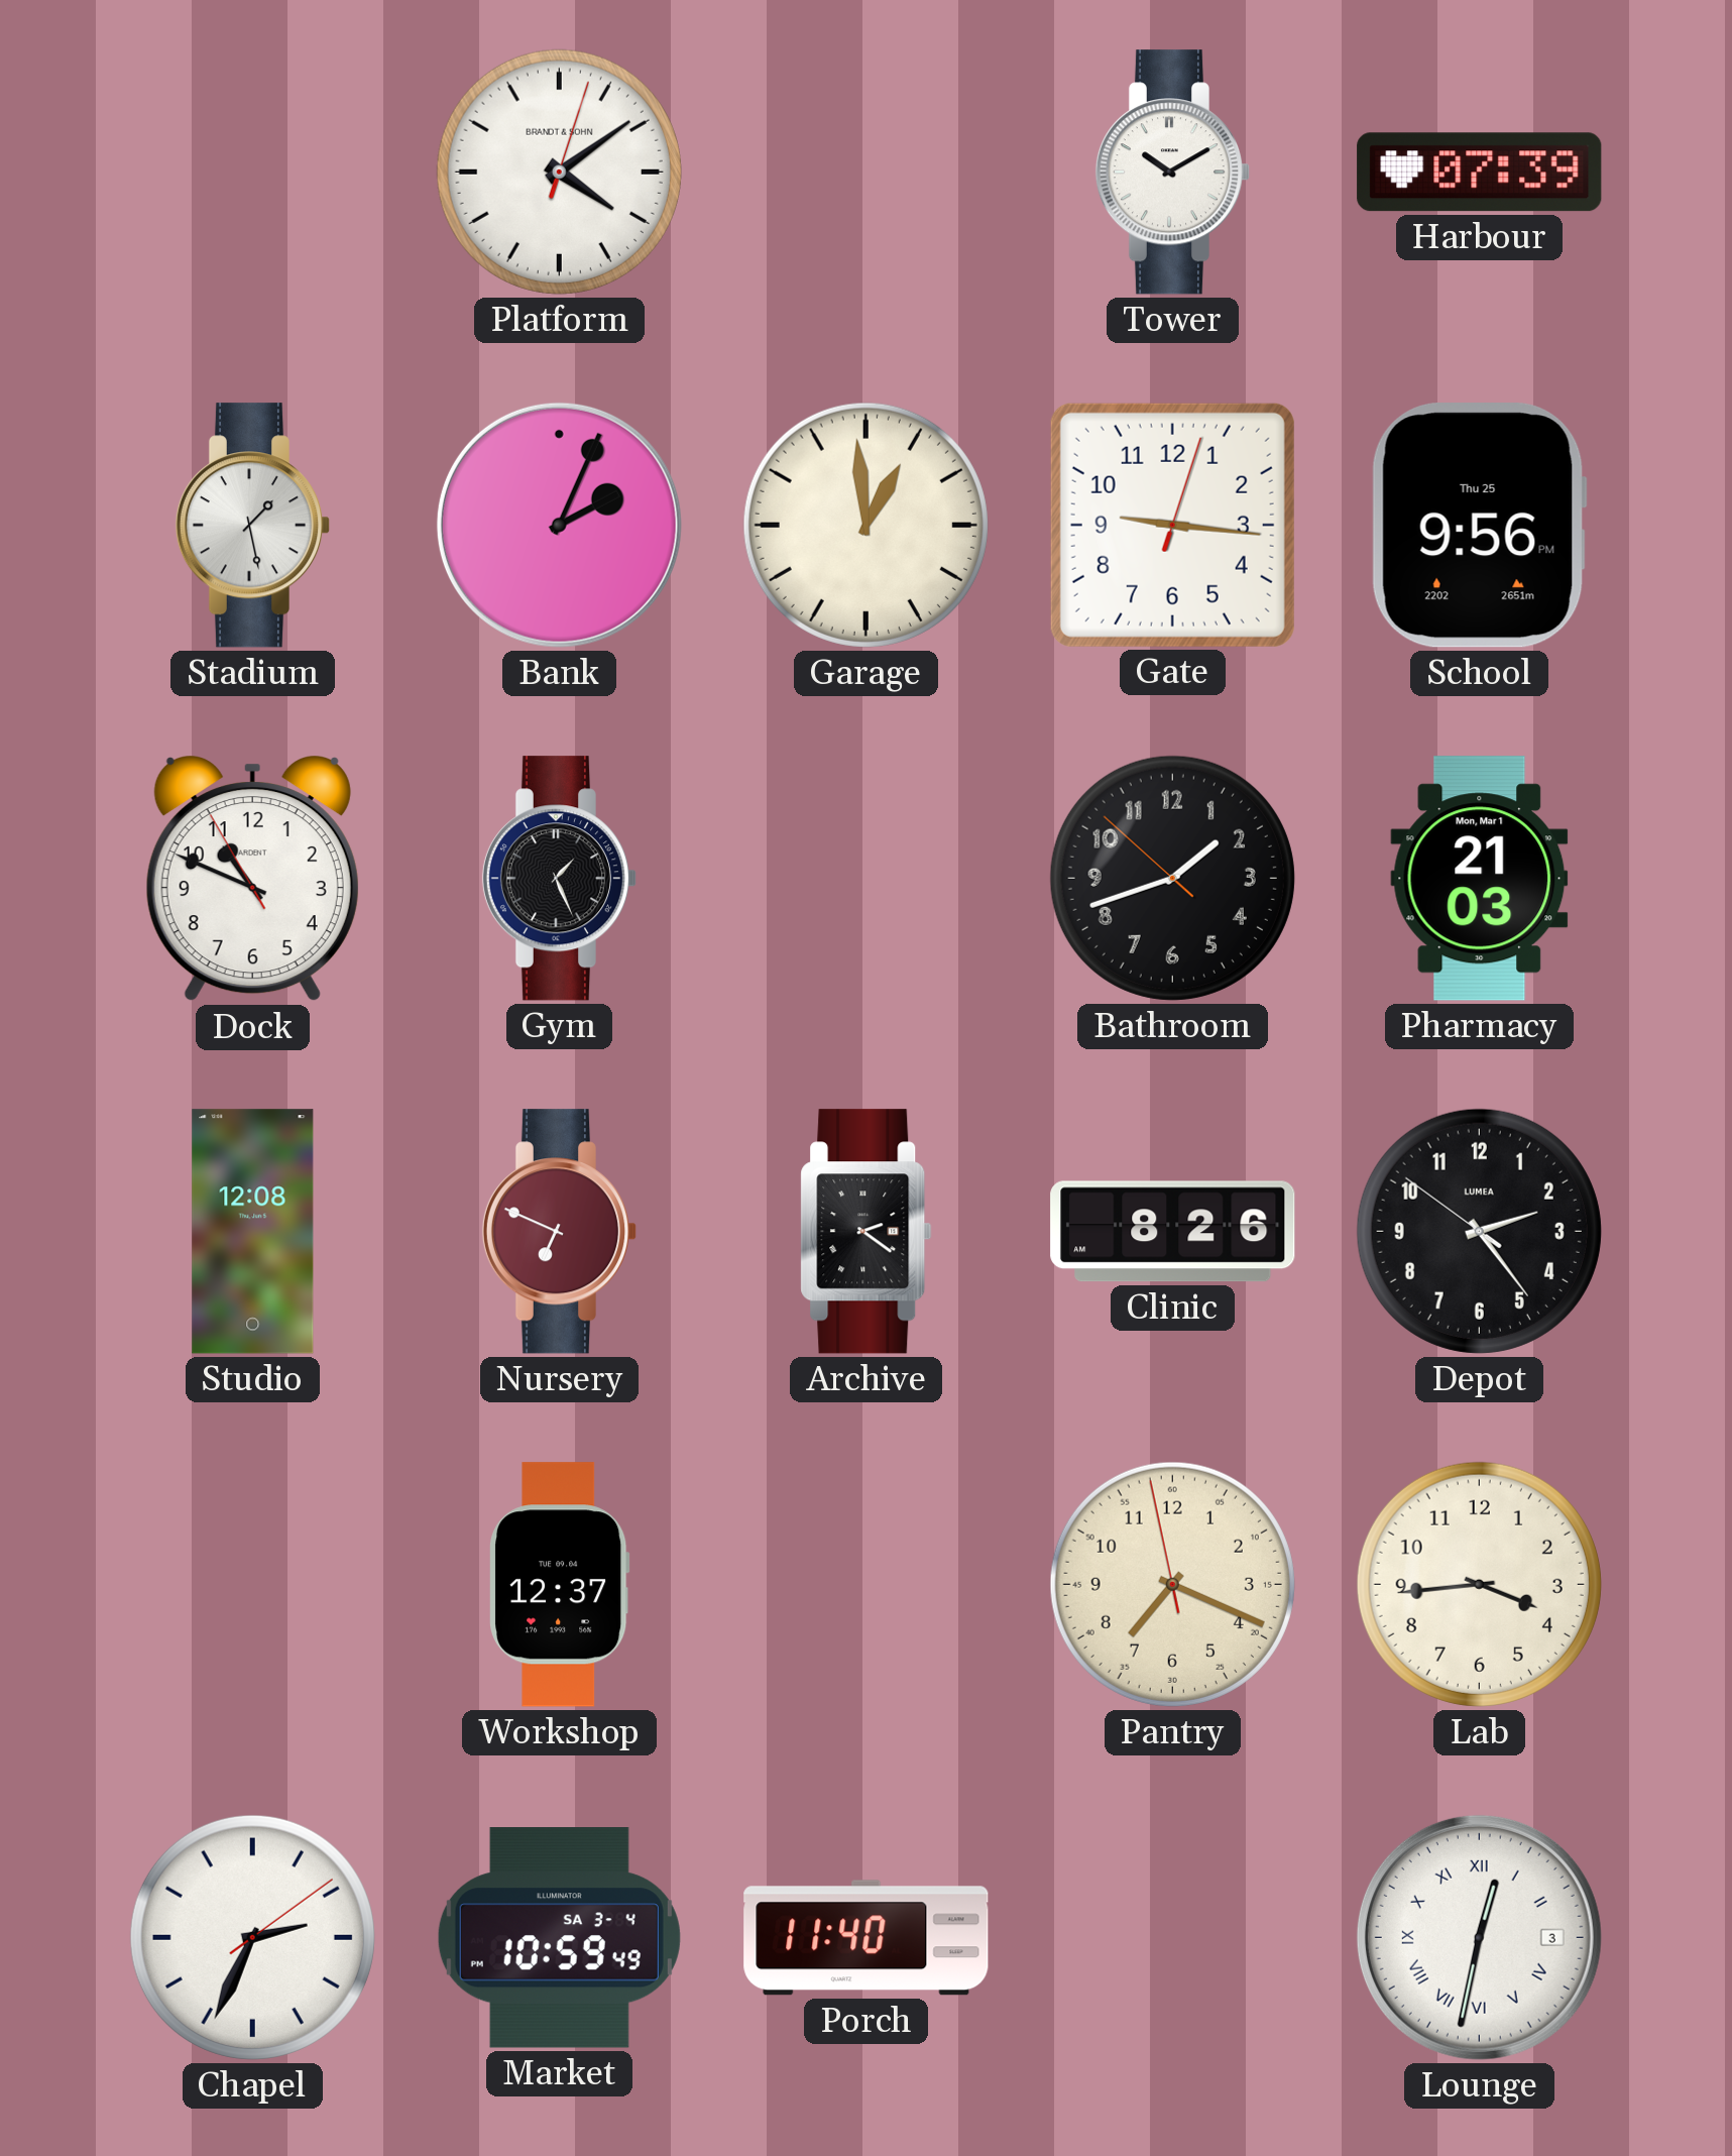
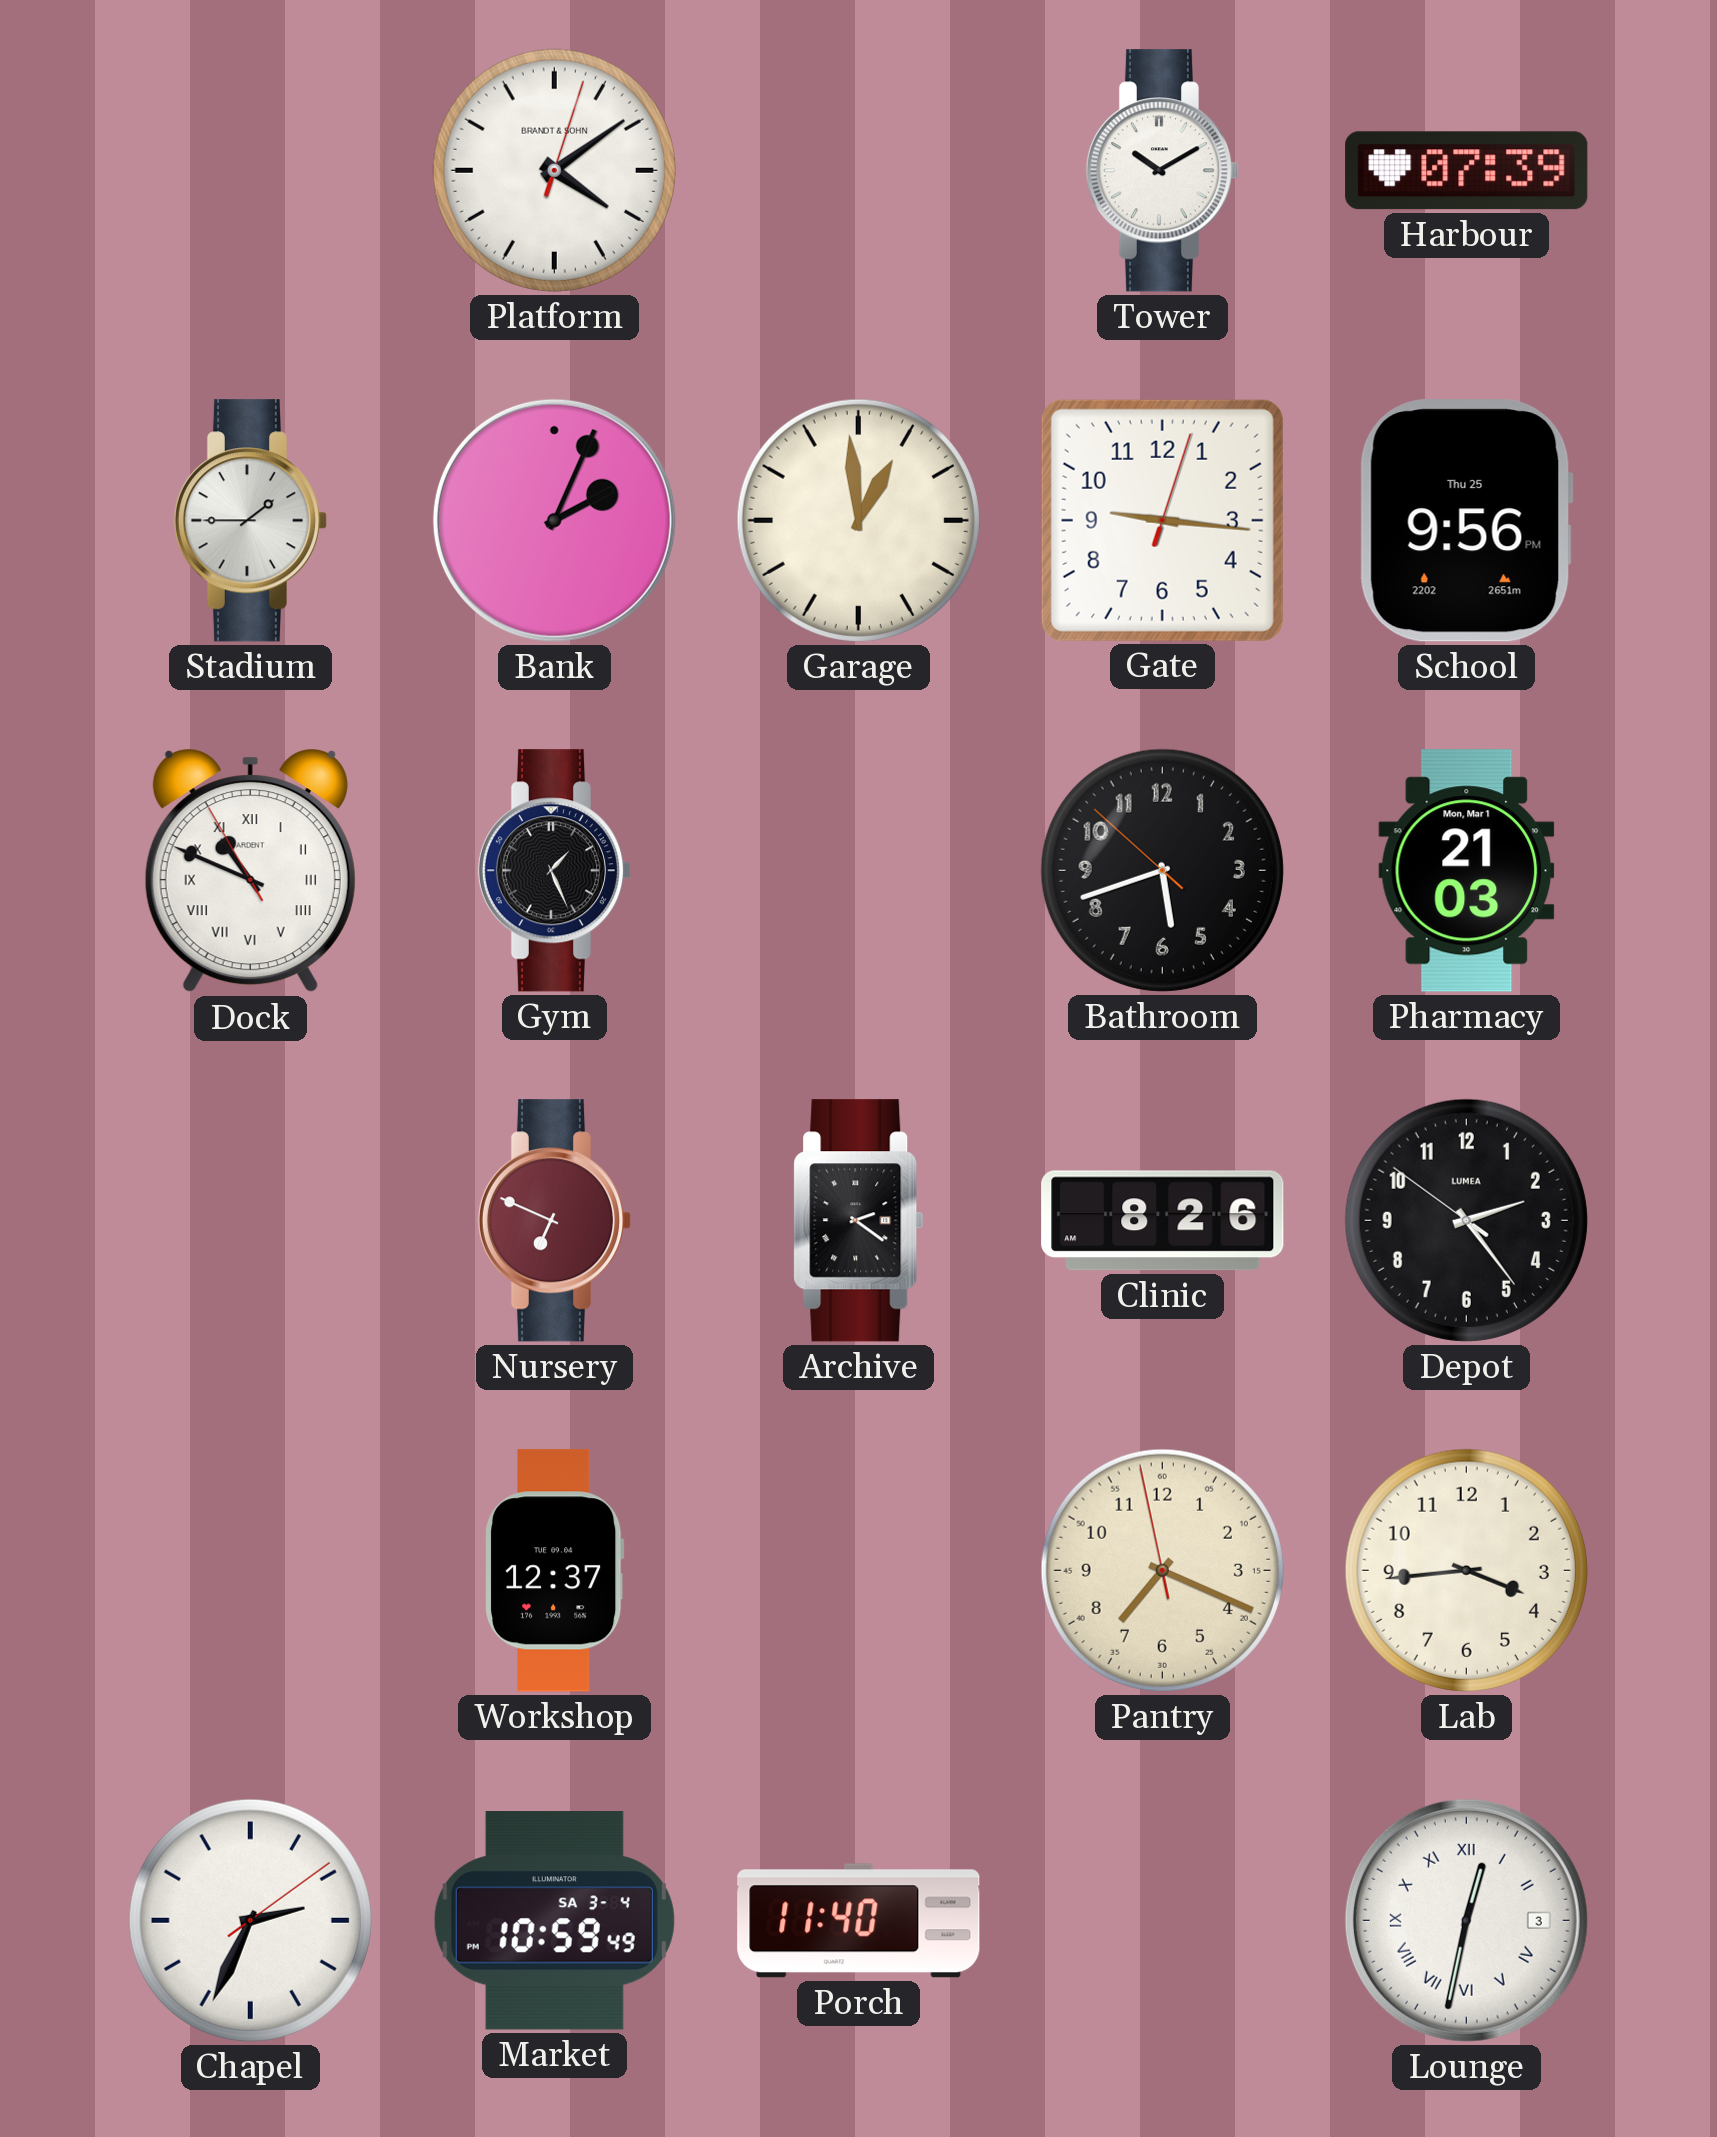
Stadium: 1:28 -> 1:45 (251, 521)
Dock numerals: Arabic -> Roman (250, 872)
Bathroom: 1:41 -> 5:41 (1162, 870)
Studio: 12:08 -> none (253, 1232)
